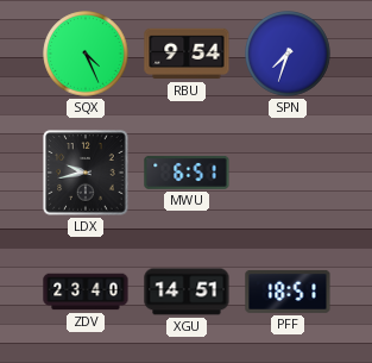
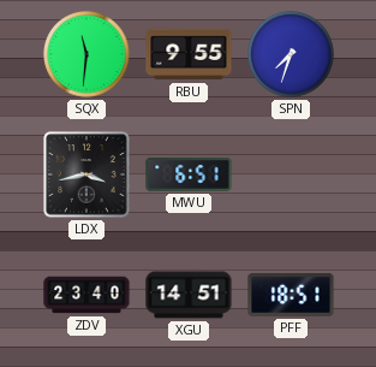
SQX: 4:26 -> 11:31 (86, 54)
RBU: 9:54 -> 9:55 (189, 54)
LDX: 9:43 -> 3:43 (86, 174)
